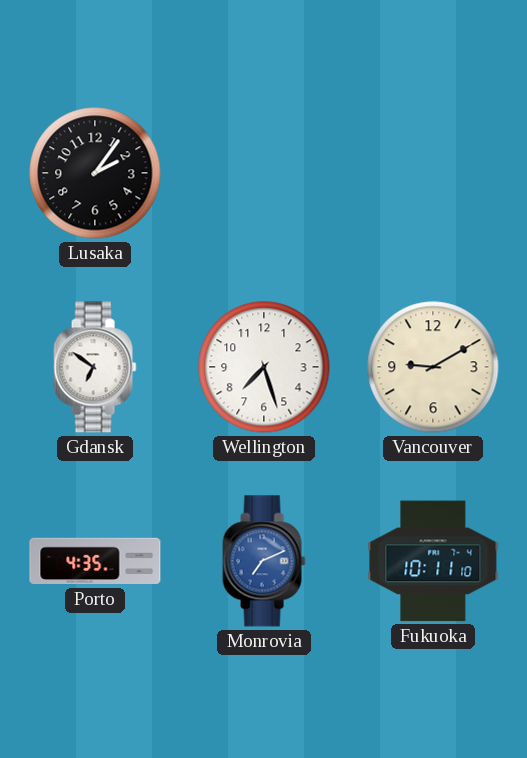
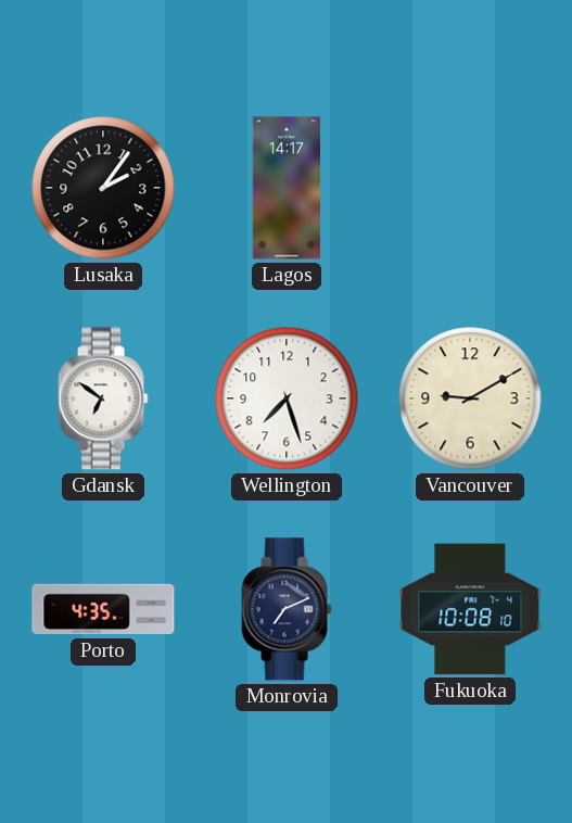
Lagos: none -> 14:17 (287, 188)
Monrovia dial: blue -> navy (287, 609)
Fukuoka: 10:11 -> 10:08 (470, 609)
